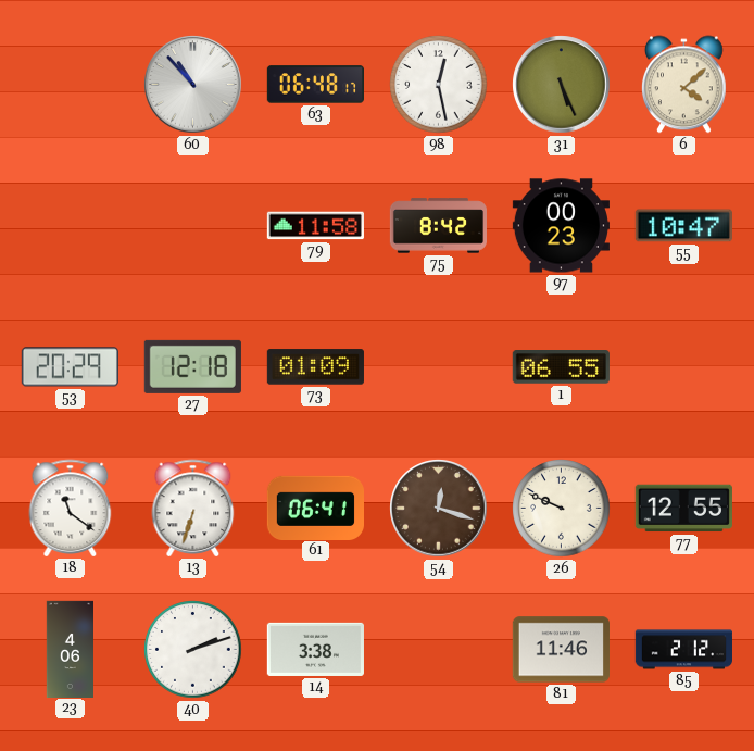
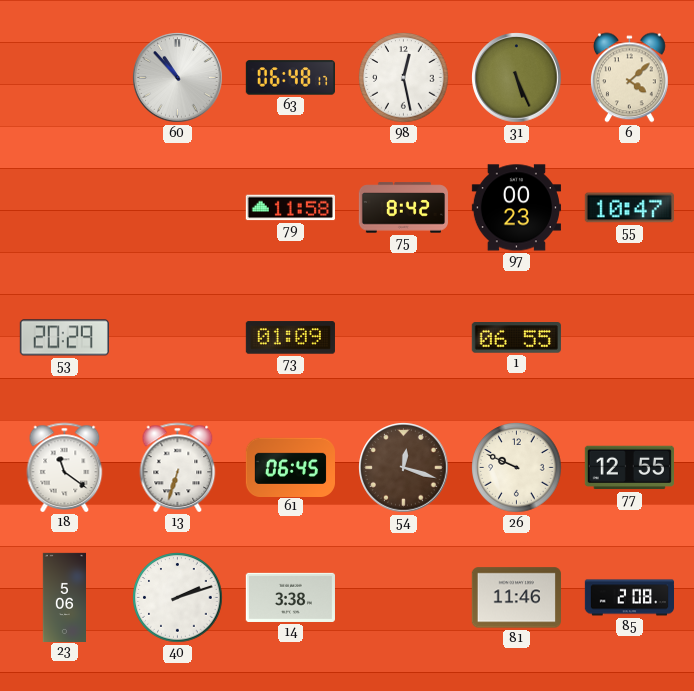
27: 12:18 -> none (192, 366)
61: 06:41 -> 06:45 (290, 467)
23: 4:06 -> 5:06 (64, 597)
85: 2:12 -> 2:08 (629, 598)
